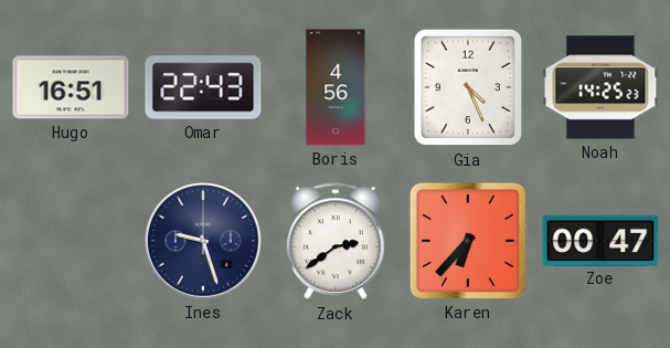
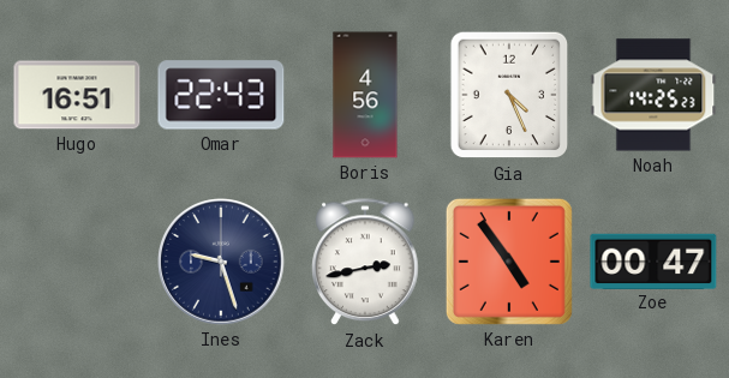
Zack: 2:39 -> 2:43 (365, 263)
Karen: 6:37 -> 4:54 (509, 262)
